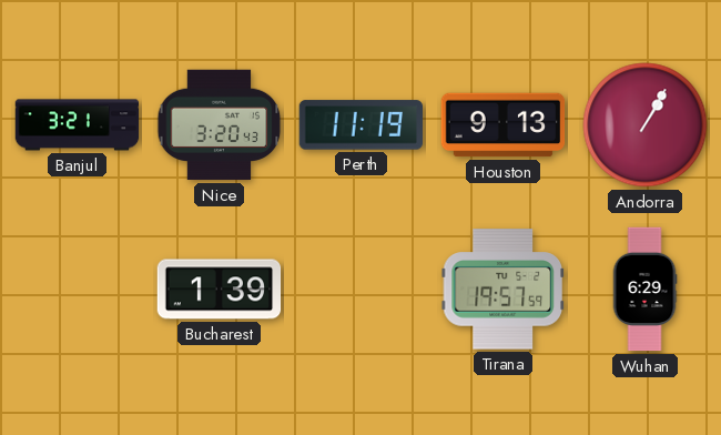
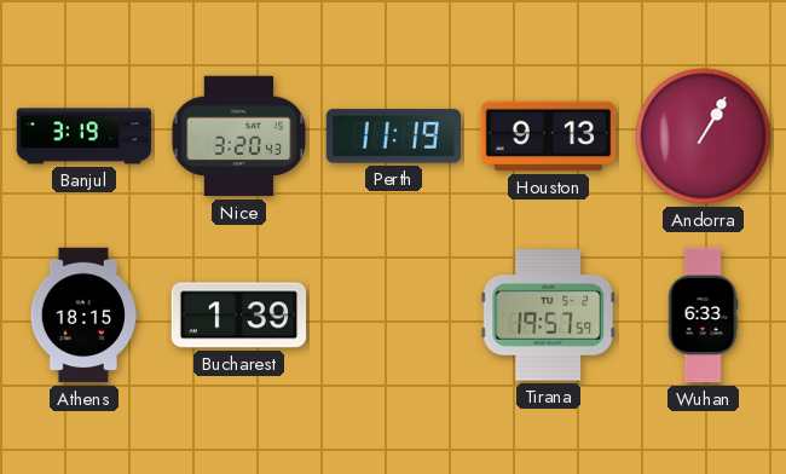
Banjul: 3:21 -> 3:19 (85, 137)
Athens: none -> 18:15 (83, 316)
Wuhan: 6:29 -> 6:33 (703, 316)
